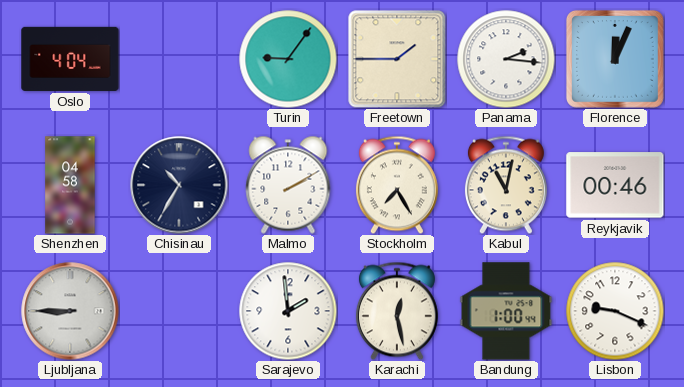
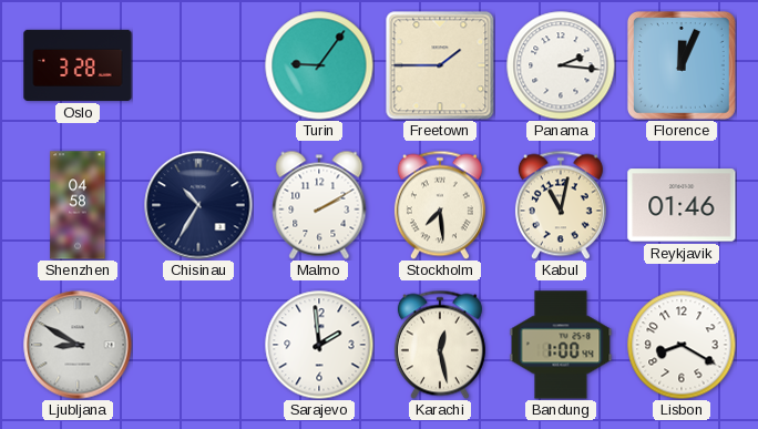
Oslo: 4:04 -> 3:28 (78, 65)
Stockholm: 7:25 -> 7:29 (440, 205)
Reykjavik: 00:46 -> 01:46 (682, 205)
Ljubljana: 8:45 -> 8:50 (78, 345)
Lisbon: 9:19 -> 8:20 (682, 345)
